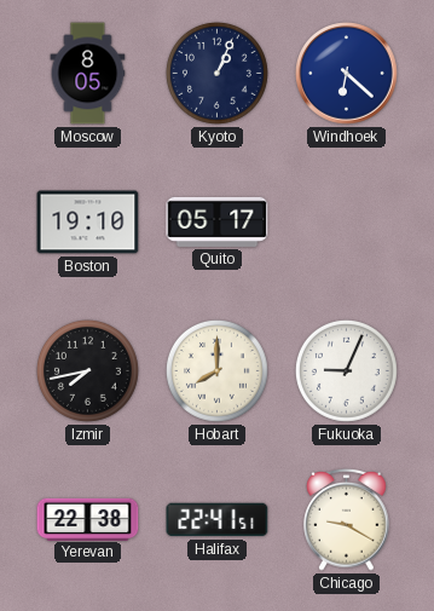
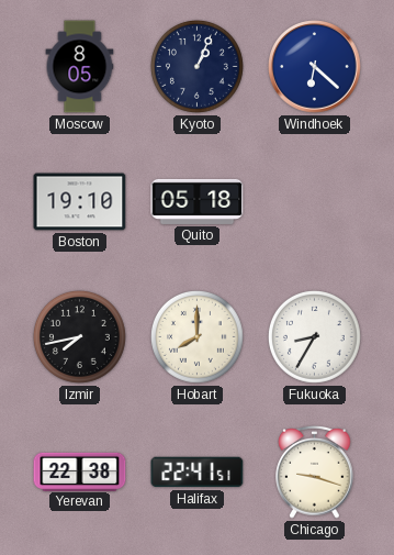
Quito: 05:17 -> 05:18 (198, 201)
Fukuoka: 9:04 -> 8:35 (314, 336)
Chicago: 9:20 -> 9:18 (315, 471)
